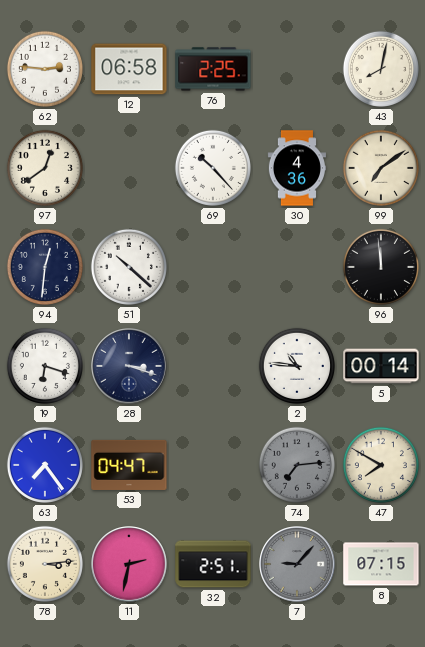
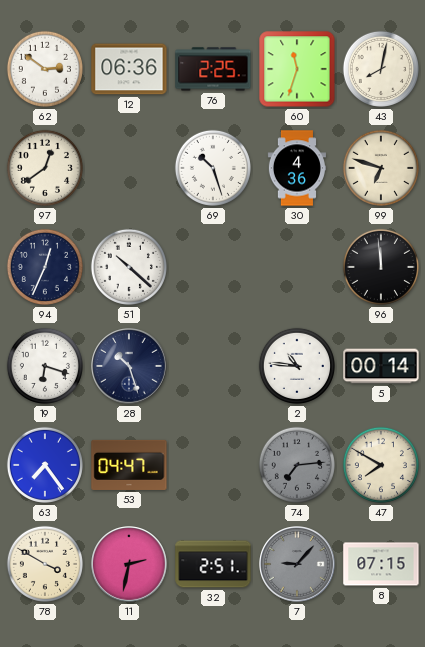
62: 2:46 -> 2:51 (45, 69)
12: 06:58 -> 06:36 (129, 69)
60: none -> 11:33 (297, 69)
69: 10:23 -> 10:27 (213, 168)
99: 7:09 -> 6:48 (381, 168)
94: 12:31 -> 12:34 (45, 267)
28: 3:18 -> 10:27 (129, 366)
78: 3:14 -> 3:50 (45, 564)
